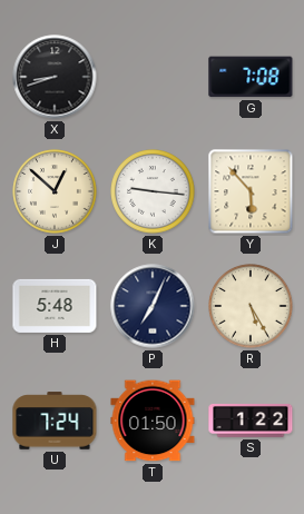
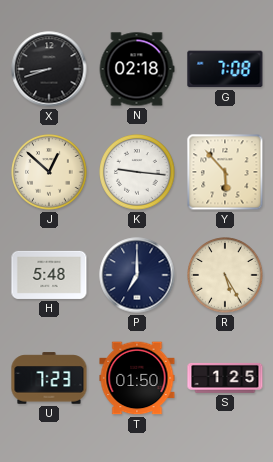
N: none -> 02:18 (137, 69)
P: 7:04 -> 7:00 (137, 275)
U: 7:24 -> 7:23 (49, 378)
S: 1:22 -> 1:25 (225, 378)
